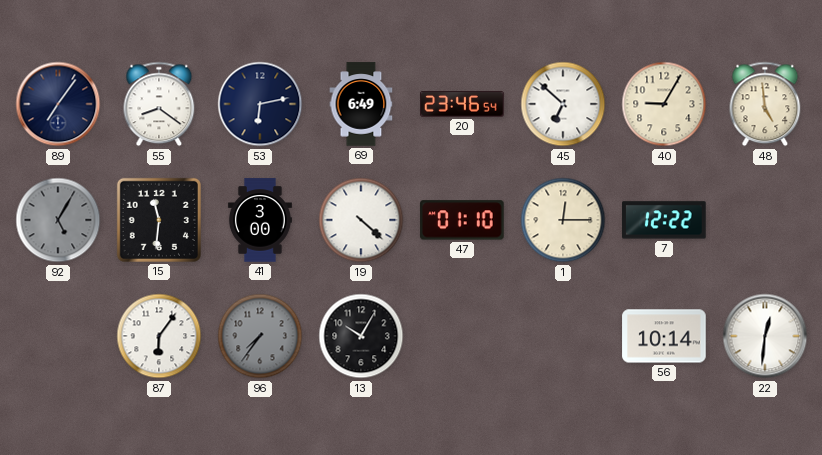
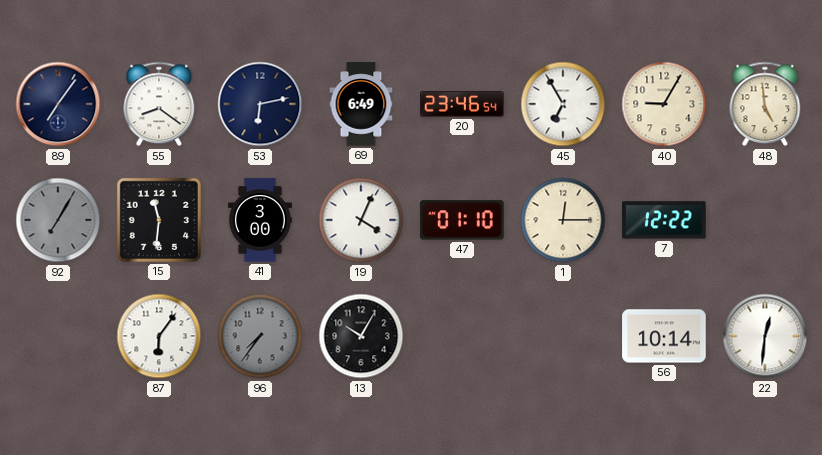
45: 6:52 -> 6:55 (563, 104)
92: 5:05 -> 7:05 (58, 220)
19: 4:22 -> 4:04 (361, 220)
